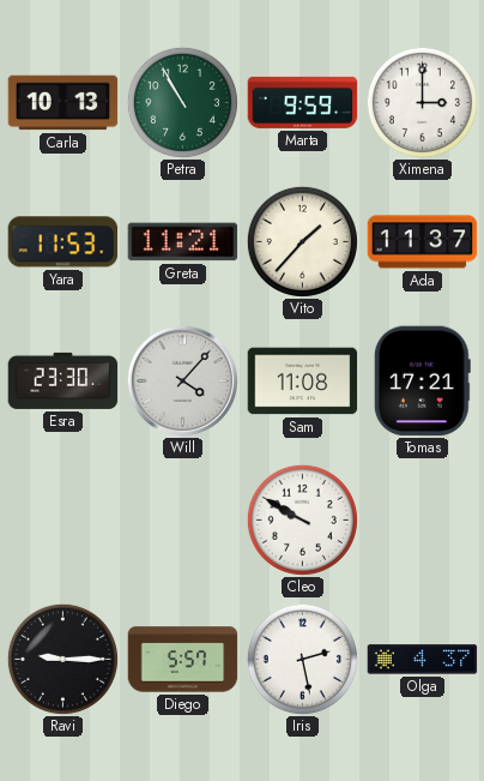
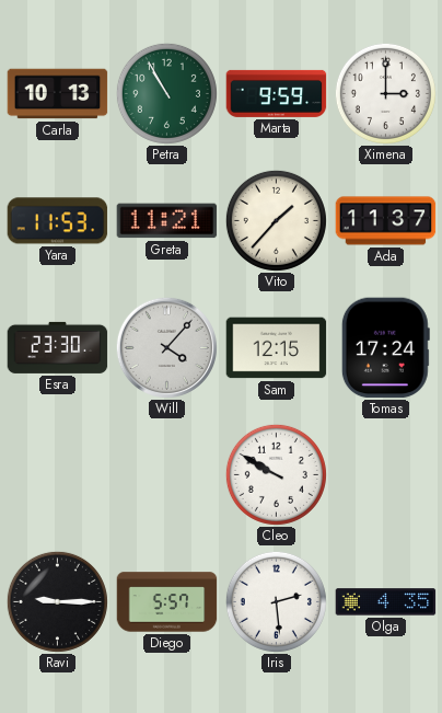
Sam: 11:08 -> 12:15 (277, 348)
Tomas: 17:21 -> 17:24 (385, 348)
Iris: 2:28 -> 2:29 (276, 601)
Olga: 4:37 -> 4:35 (386, 602)
